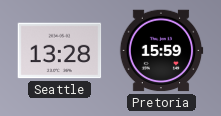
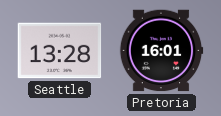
Pretoria: 15:59 -> 16:01 (161, 51)
